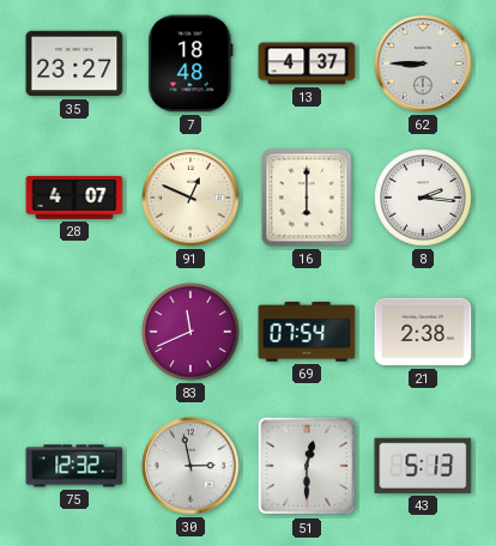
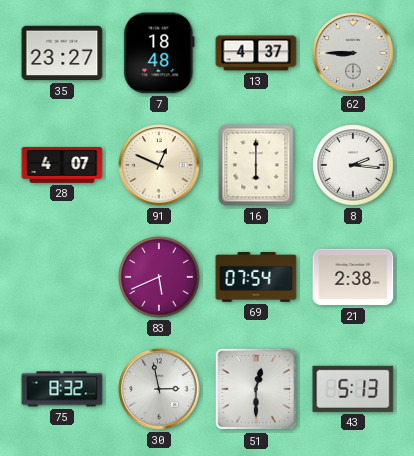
83: 11:41 -> 5:41 (159, 277)
75: 12:32 -> 8:32 (62, 389)
